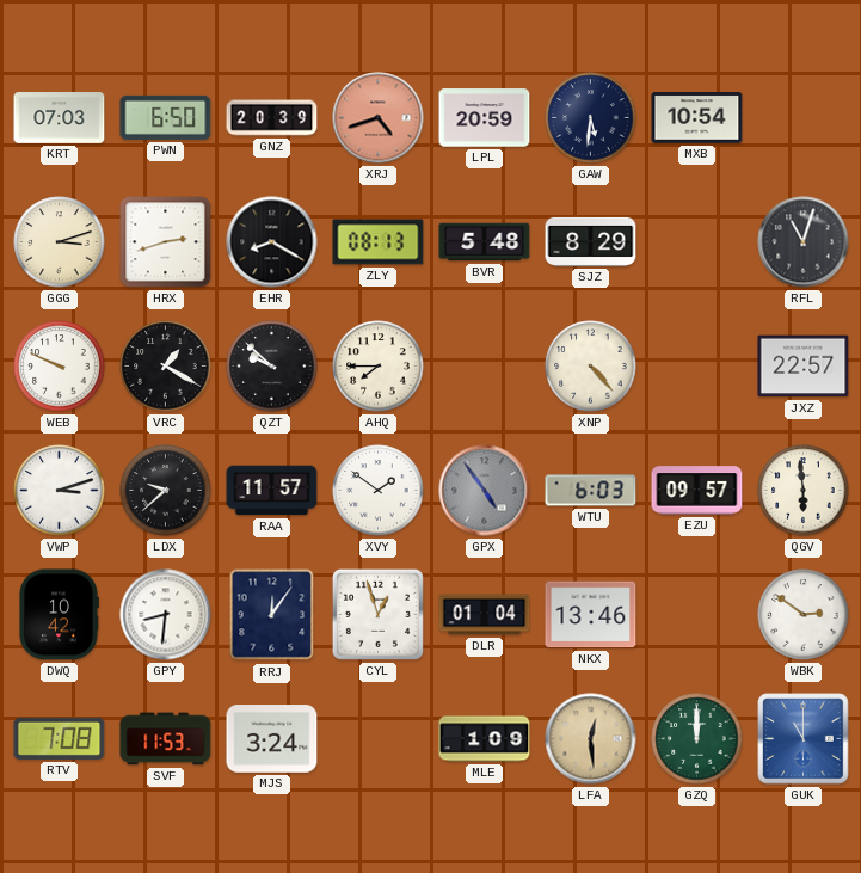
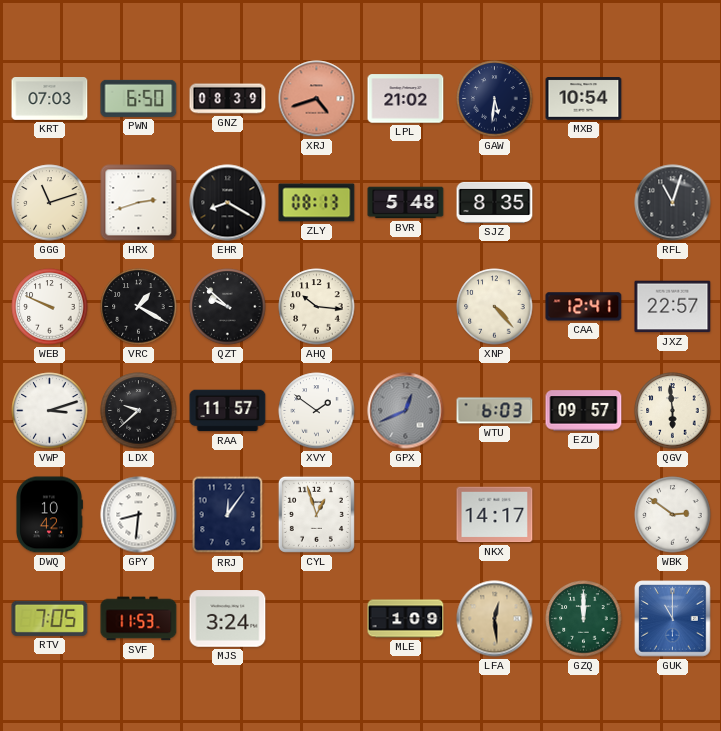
GNZ: 20:39 -> 08:39 (228, 99)
LPL: 20:59 -> 21:02 (406, 99)
GGG: 3:12 -> 11:12 (50, 203)
SJZ: 8:29 -> 8:35 (495, 202)
AHQ: 7:45 -> 10:16 (317, 307)
CAA: none -> 12:41 (584, 307)
GPX: 4:54 -> 12:41 (406, 411)
DLR: 01:04 -> none (485, 615)
NKX: 13:46 -> 14:17 (495, 515)
RTV: 7:08 -> 7:05 (50, 618)
